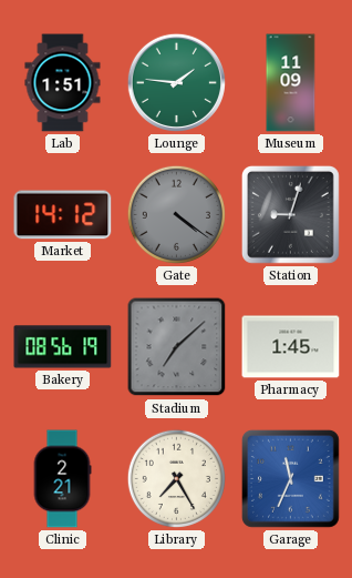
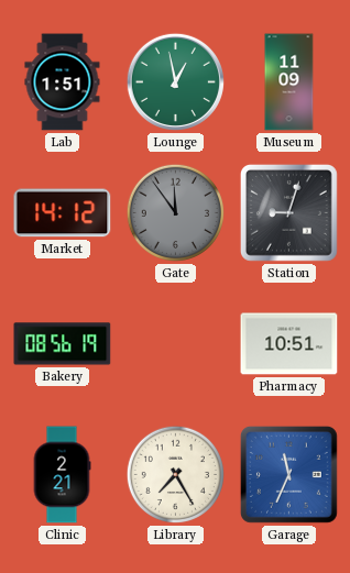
Lounge: 1:46 -> 12:58 (175, 81)
Gate: 4:21 -> 11:54 (175, 212)
Stadium: 7:08 -> none (177, 347)
Pharmacy: 1:45 -> 10:51 (289, 344)
